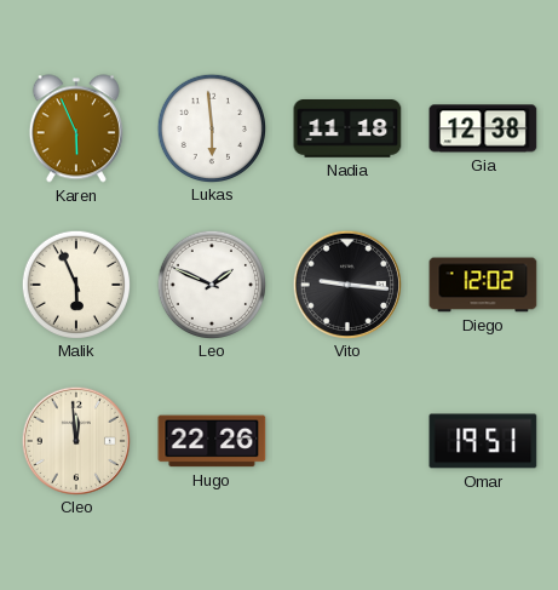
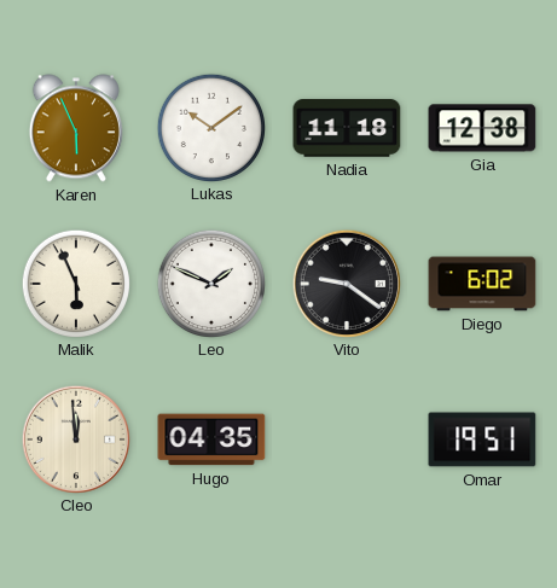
Lukas: 5:59 -> 10:09 (210, 127)
Vito: 9:16 -> 9:21 (346, 283)
Diego: 12:02 -> 6:02 (482, 284)
Hugo: 22:26 -> 04:35 (211, 439)
